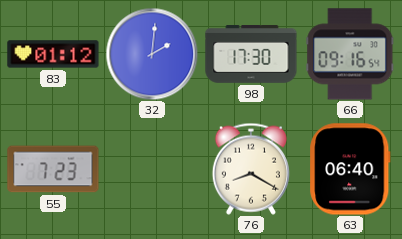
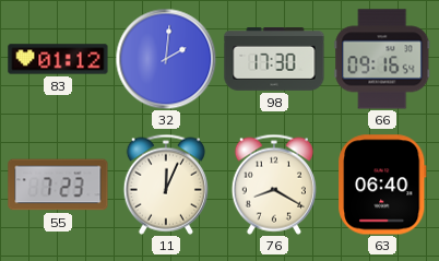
11: none -> 12:04 (166, 185)
